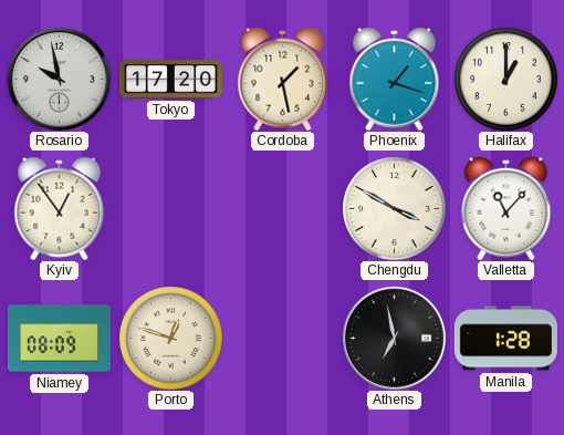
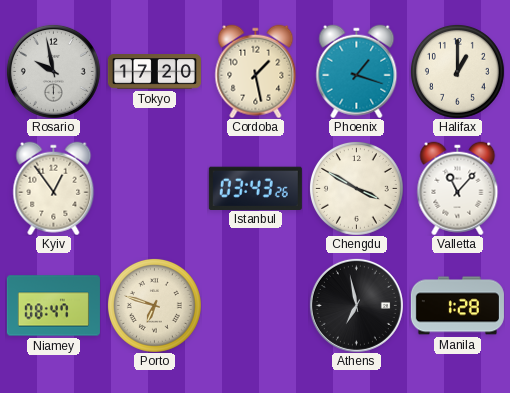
Istanbul: none -> 03:43 (255, 188)
Niamey: 08:09 -> 08:47 (53, 306)
Porto: 12:48 -> 6:48 (154, 305)
